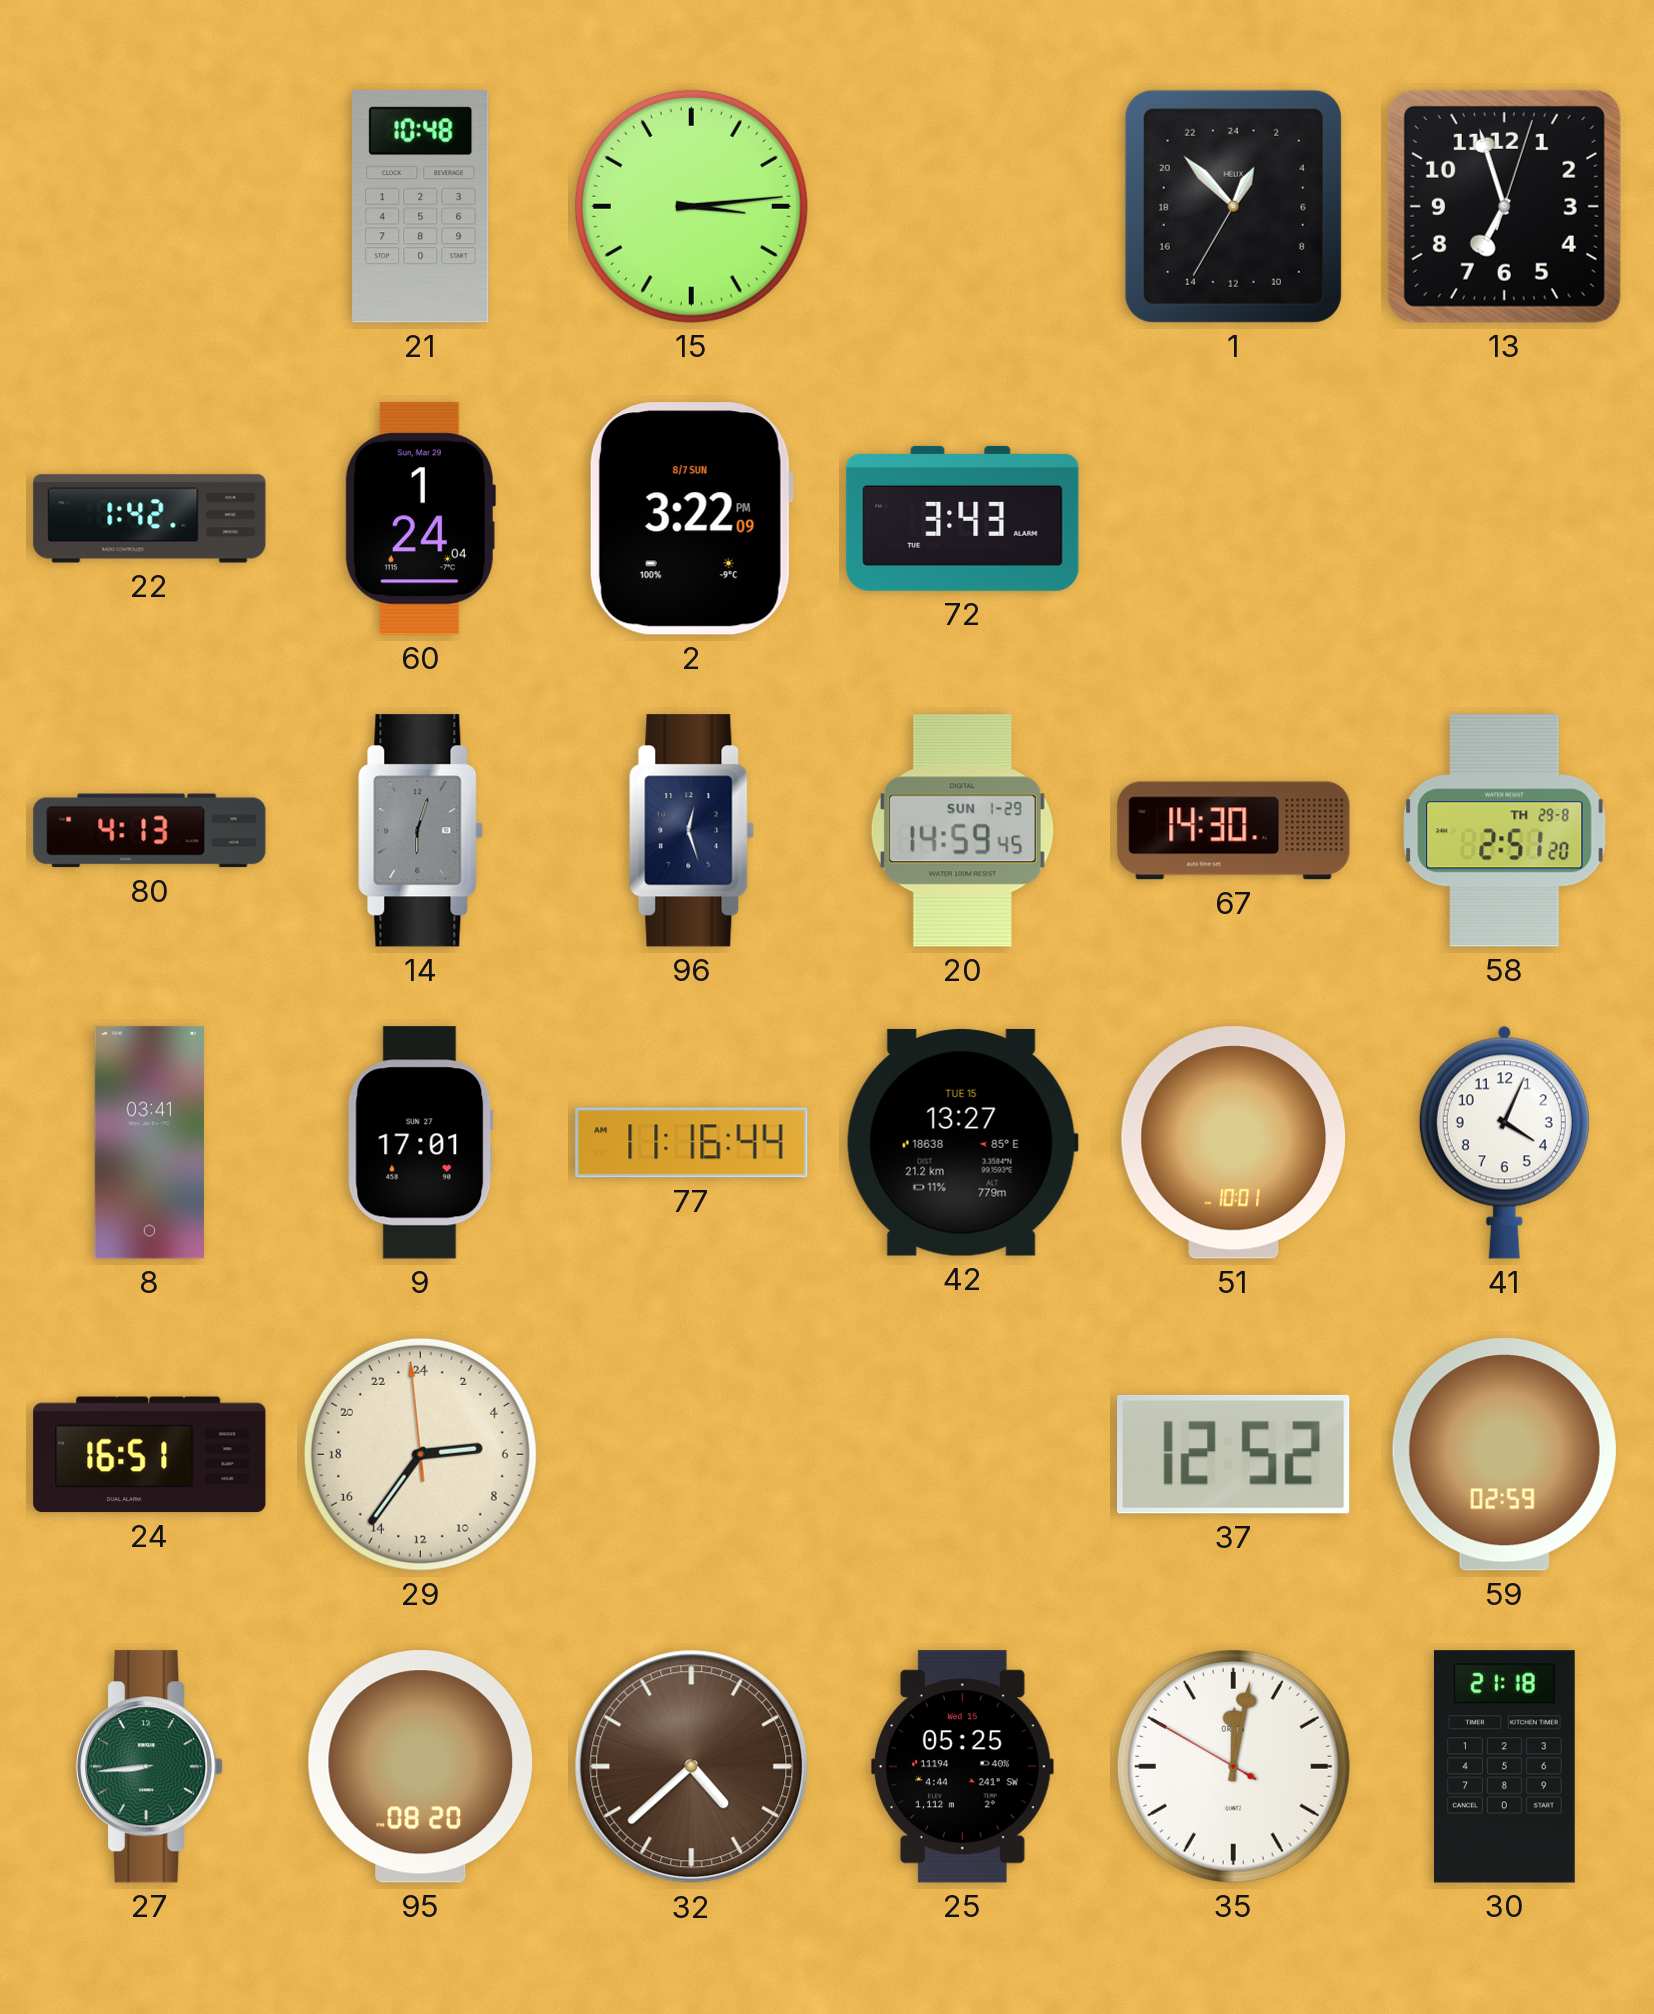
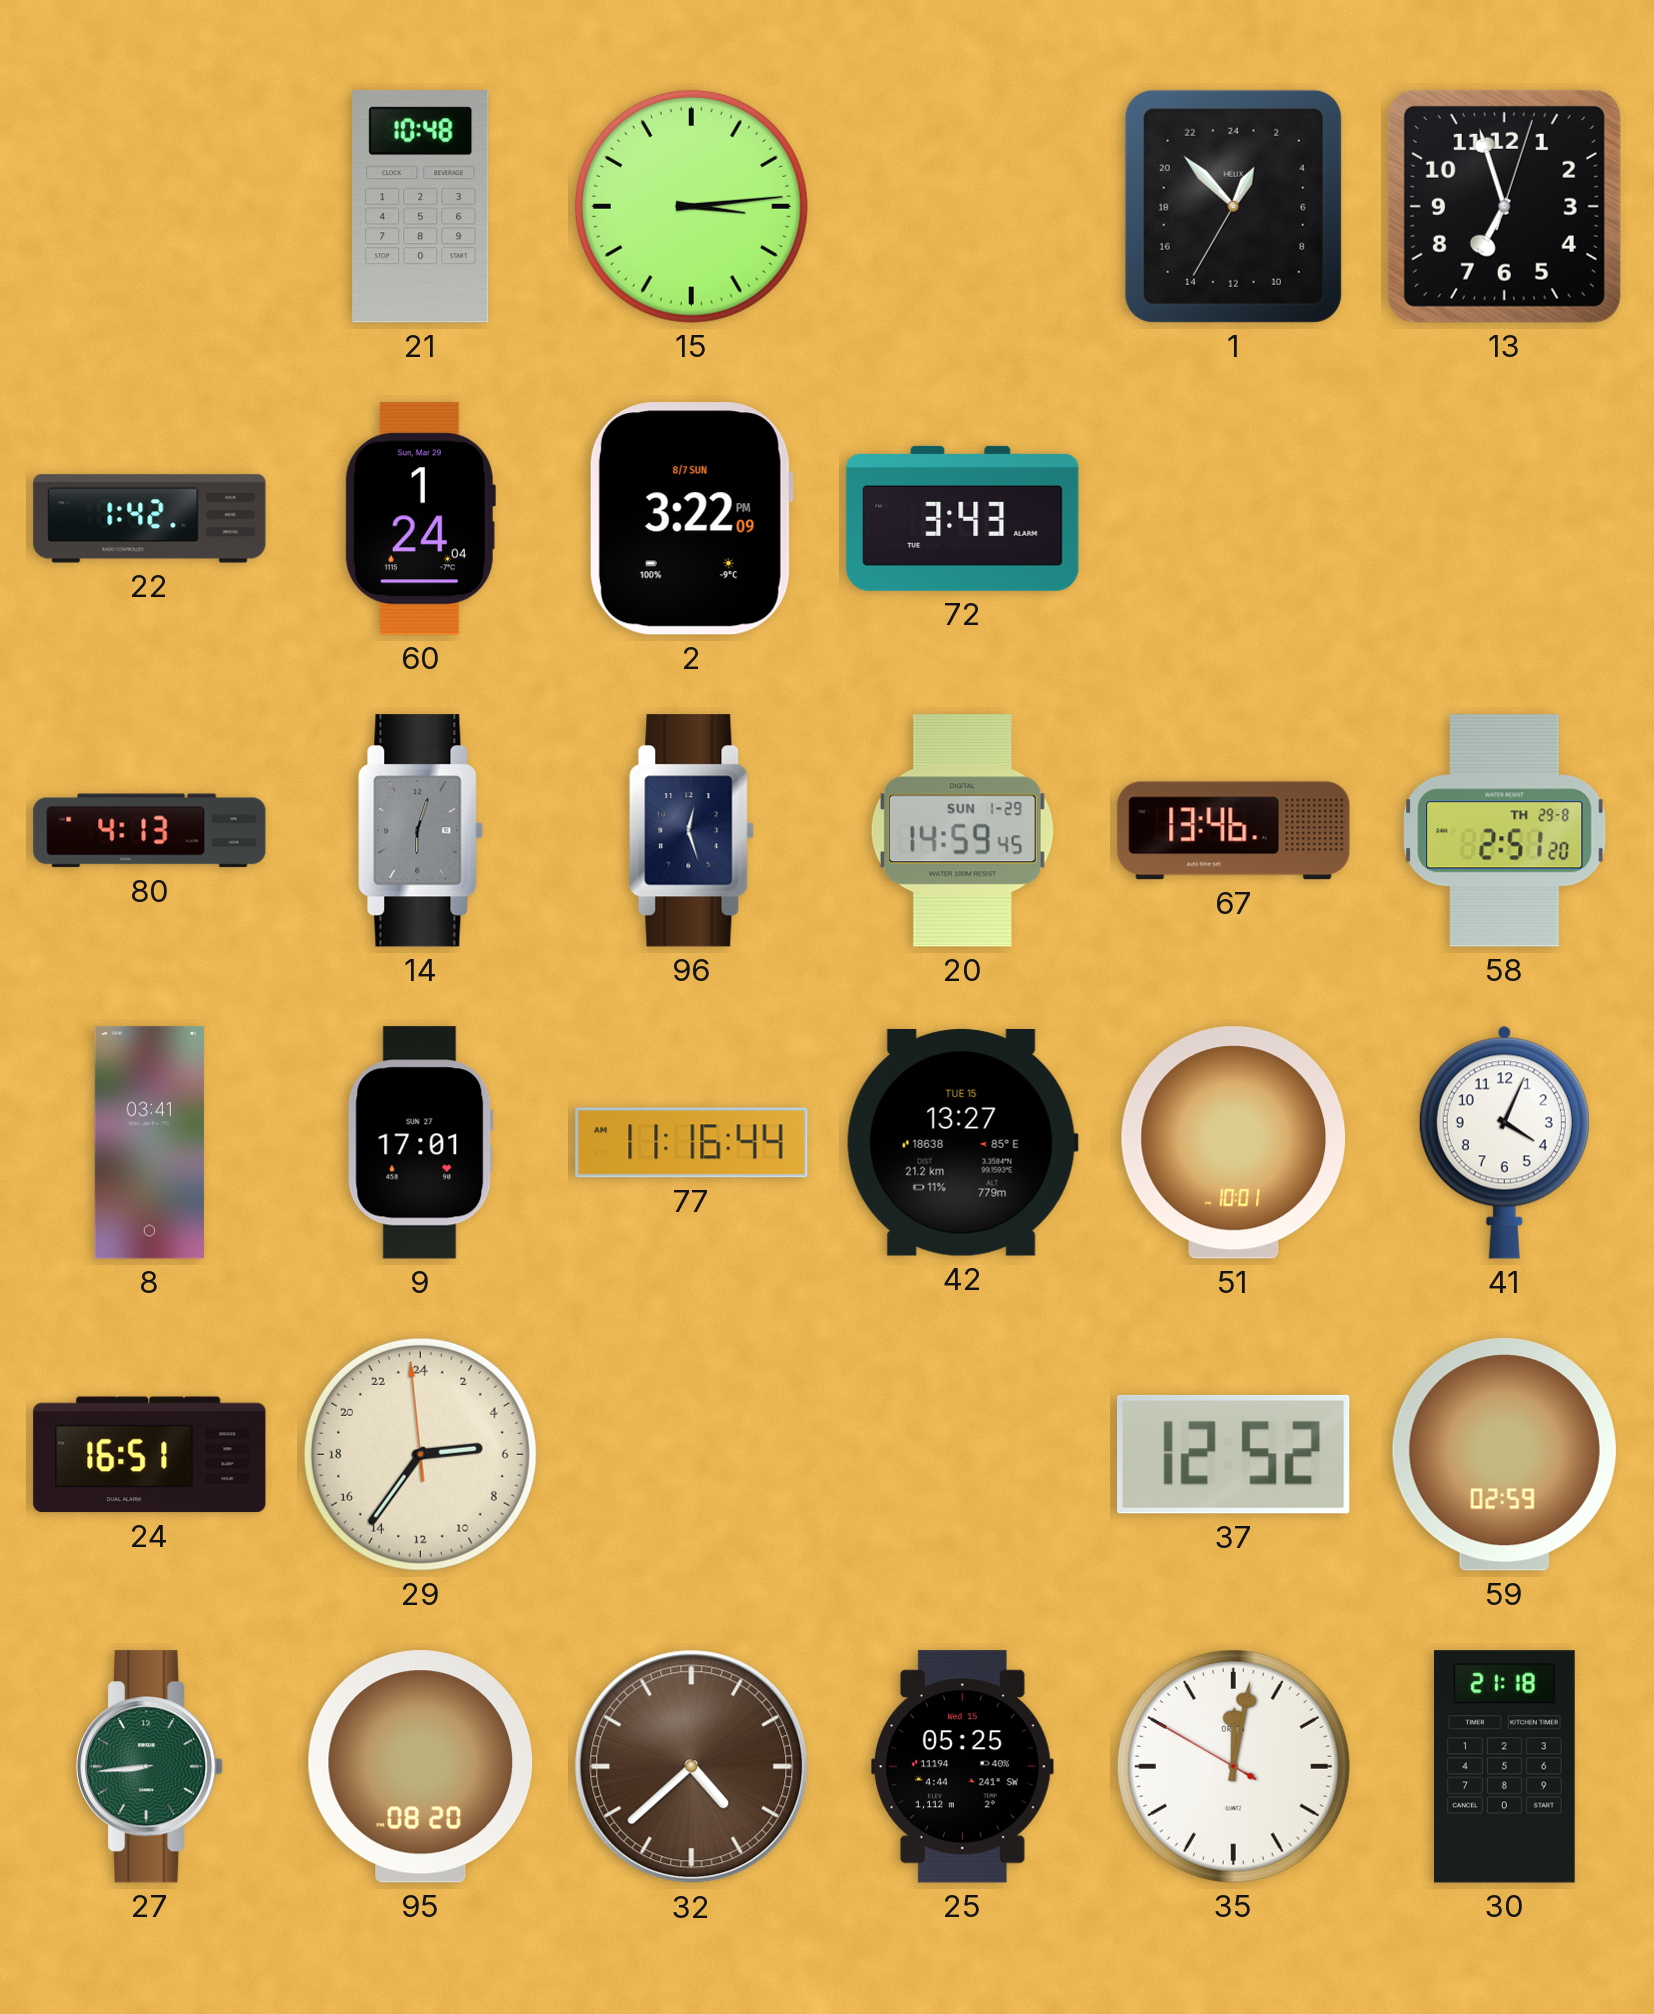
67: 14:30 -> 13:46 (1234, 831)
